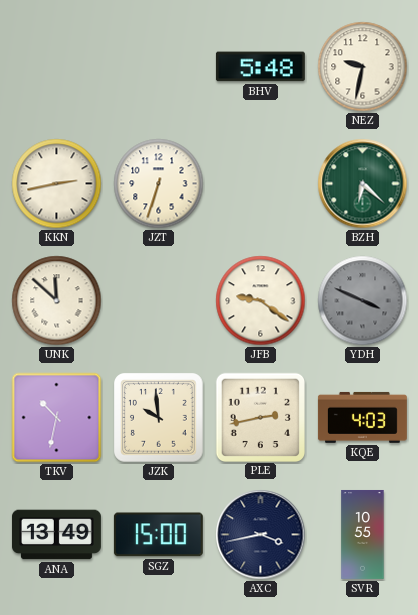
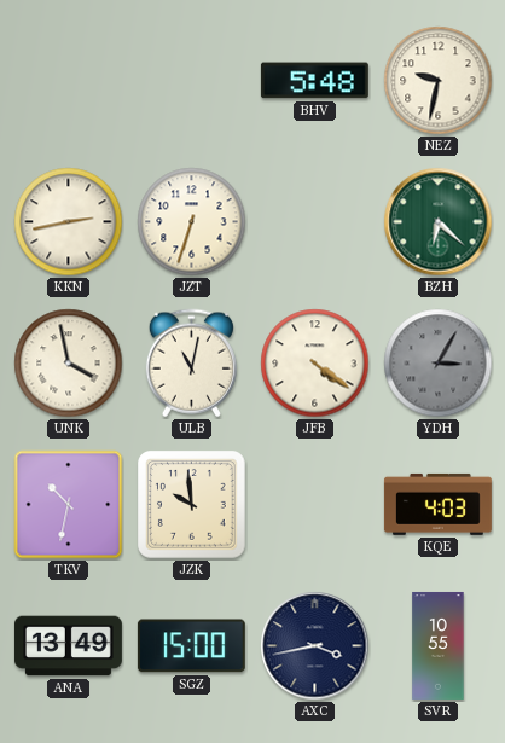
UNK: 11:52 -> 3:58 (69, 364)
ULB: none -> 11:02 (191, 364)
JFB: 9:21 -> 4:21 (315, 364)
YDH: 3:49 -> 3:05 (439, 364)
PLE: 2:43 -> none (260, 417)
